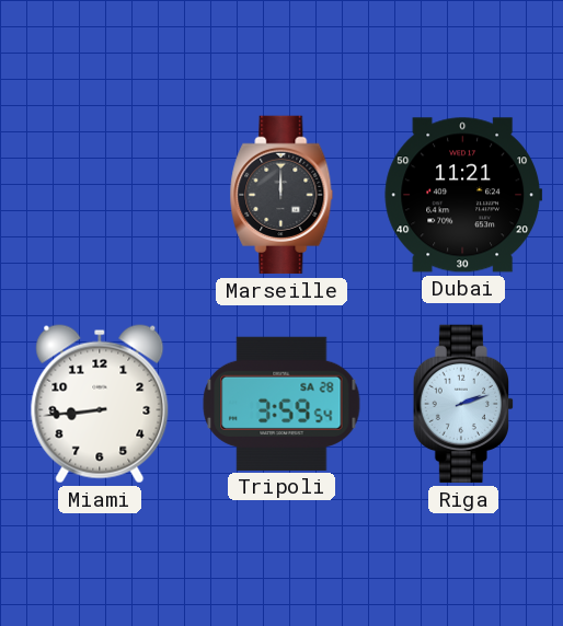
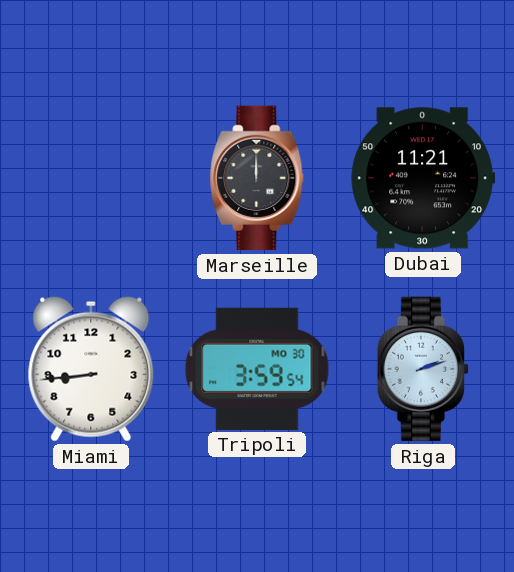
Tripoli date: SA 28 -> MO 30 (257, 369)
